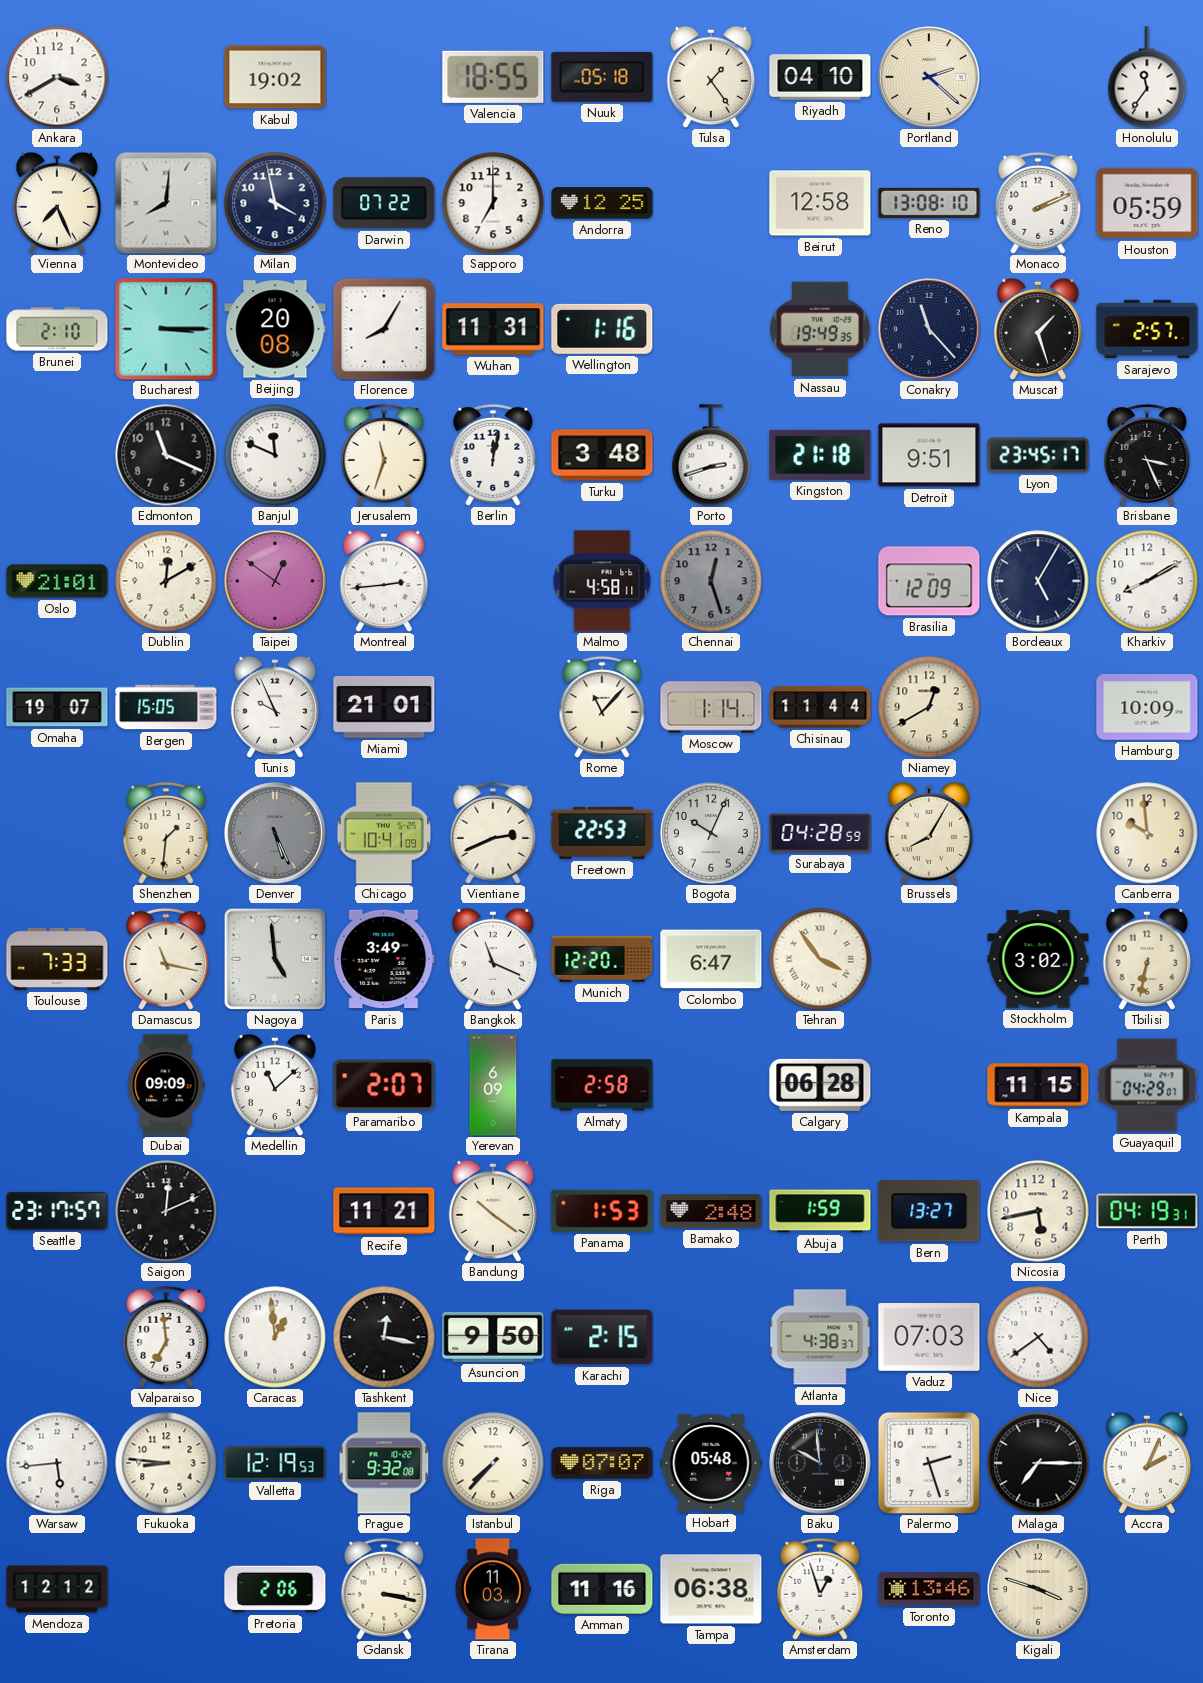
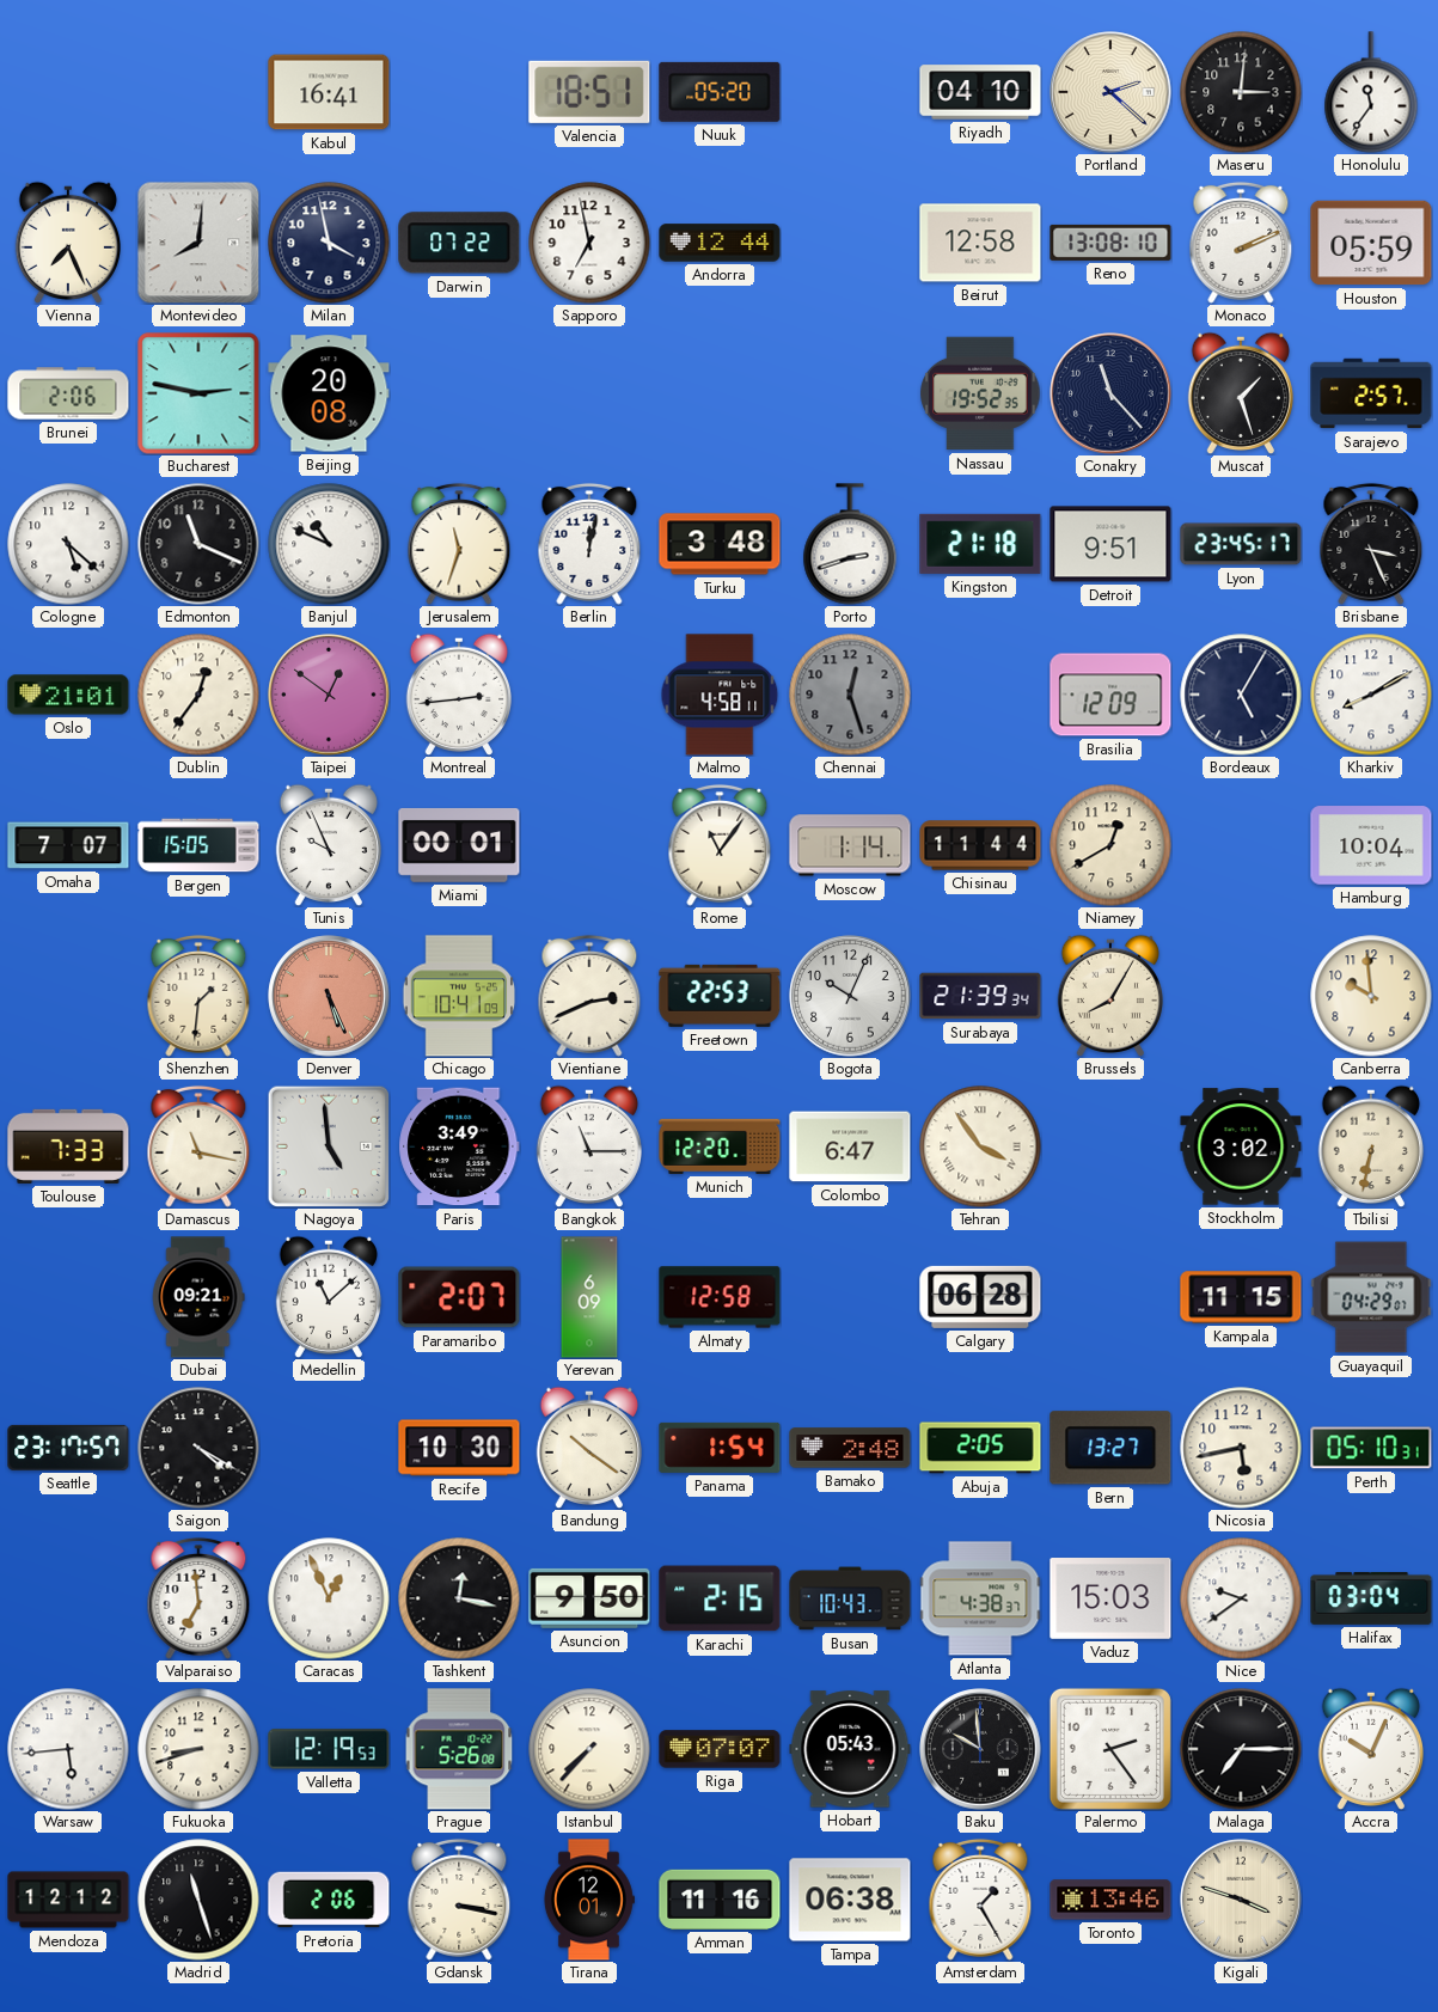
Ankara: 3:40 -> none (57, 77)
Kabul: 19:02 -> 16:41 (329, 92)
Valencia: 18:55 -> 18:51 (589, 92)
Nuuk: 05:18 -> 05:20 (720, 92)
Tulsa: 1:24 -> none (710, 77)
Maseru: none -> 3:01 (1241, 92)
Sapporo: 7:00 -> 6:58 (589, 243)
Andorra: 12:25 -> 12:44 (720, 243)
Brunei: 2:10 -> 2:06 (68, 393)
Bucharest: 3:15 -> 2:47 (198, 393)
Florence: 8:05 -> none (384, 329)
Wuhan: 11:31 -> none (493, 329)
Wellington: 1:16 -> none (602, 329)
Nassau: 19:49 -> 19:52 (980, 393)
Cologne: none -> 5:22 (68, 544)
Banjul: 11:49 -> 10:49 (329, 544)
Dublin: 12:10 -> 12:36 (198, 695)
Omaha: 19:07 -> 7:07 (68, 845)
Miami: 21:01 -> 00:01 (459, 845)
Rome: 11:07 -> 11:06 (720, 845)
Hamburg: 10:09 -> 10:04 (1371, 845)
Denver dial: grey -> salmon (329, 996)
Surabaya: 04:28 -> 21:39 (980, 996)
Bangkok: 11:19 -> 11:15 (588, 1146)
Dubai: 09:09 -> 09:21 (198, 1297)
Almaty: 2:58 -> 12:58 (720, 1297)
Saigon: 12:11 -> 4:20 (198, 1448)
Recife: 11:21 -> 10:30 (459, 1448)
Panama: 1:53 -> 1:54 (720, 1448)
Abuja: 1:59 -> 2:05 (980, 1448)
Perth: 04:19 -> 05:10 (1371, 1448)
Caracas: 12:59 -> 12:56 (329, 1598)
Busan: none -> 10:43 (850, 1598)
Vaduz: 07:03 -> 15:03 (1110, 1600)
Nice: 4:39 -> 9:39 (1241, 1598)
Halifax: none -> 03:04 (1371, 1598)
Fukuoka: 8:46 -> 8:42 (198, 1749)
Prague: 9:32 -> 5:26 (459, 1749)
Hobart: 05:48 -> 05:43 (850, 1749)
Palermo: 2:27 -> 2:24 (1110, 1749)
Accra: 2:04 -> 10:04 (1370, 1749)
Madrid: none -> 11:27 (198, 1900)
Tirana: 11:03 -> 12:01 (588, 1900)
Amsterdam: 12:57 -> 1:25 (980, 1900)
